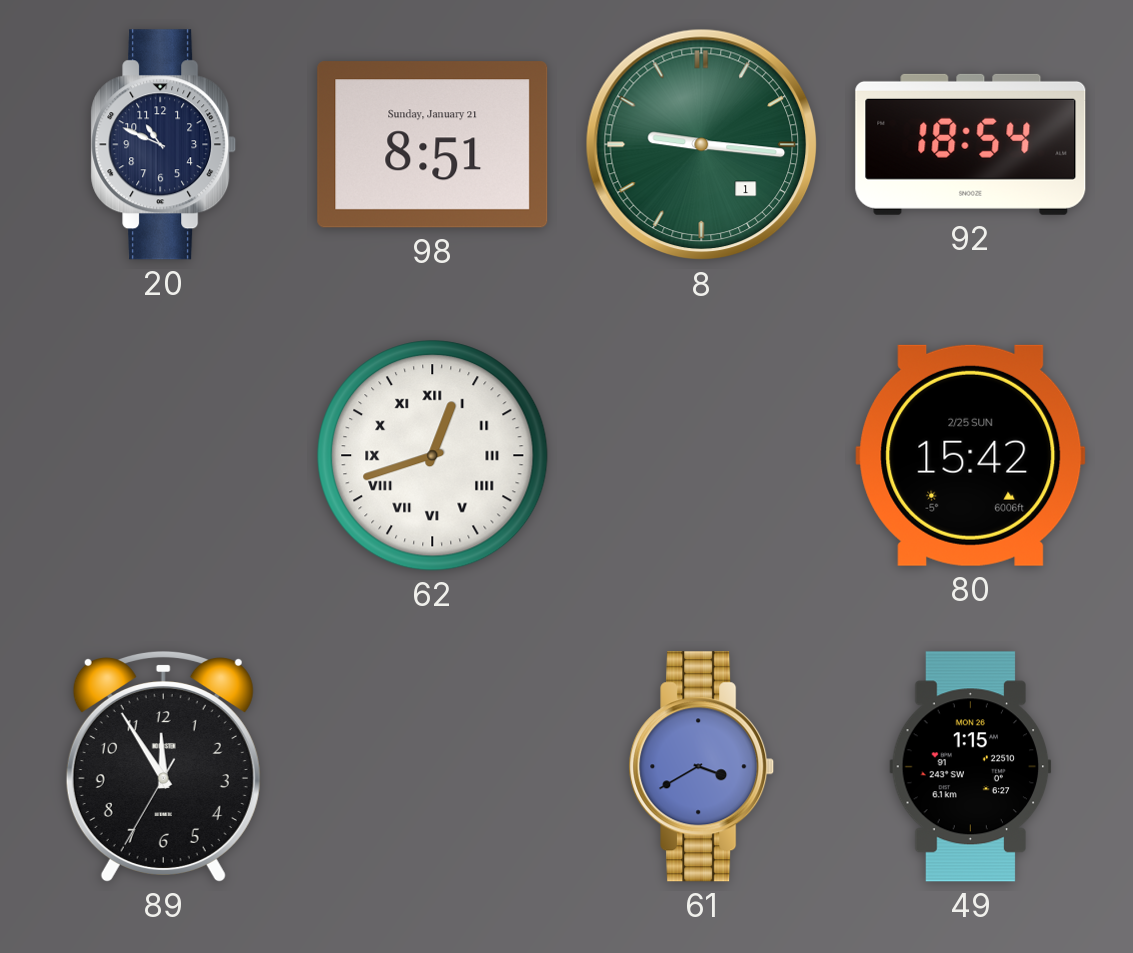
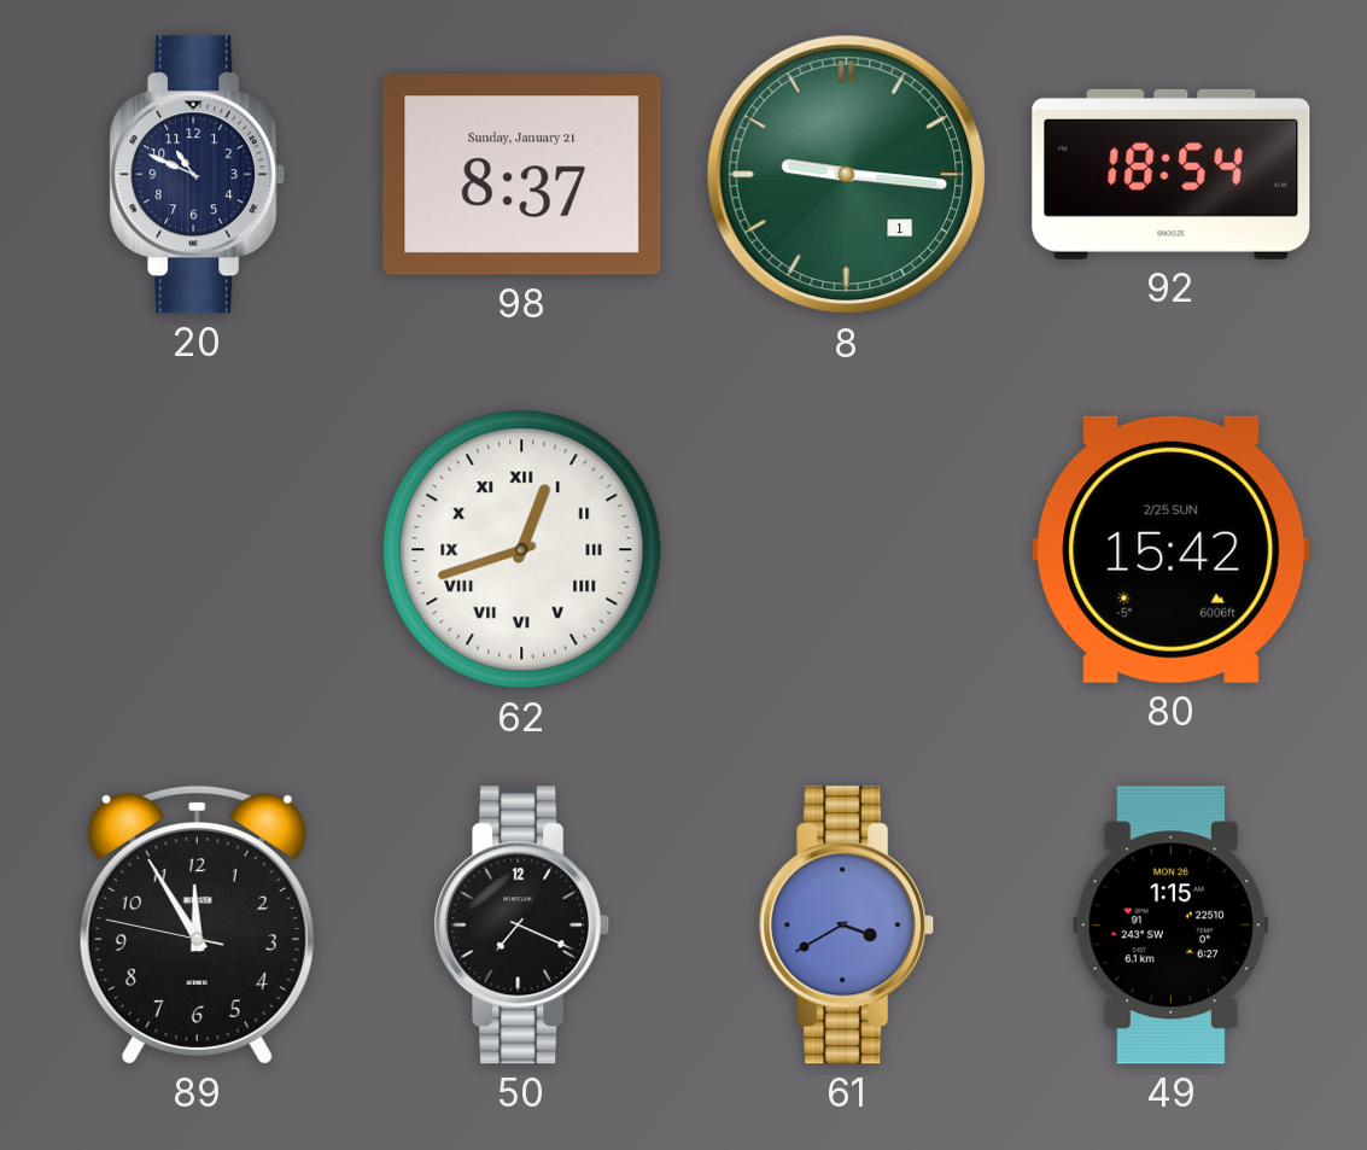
98: 8:51 -> 8:37 (522, 175)
89: 11:54:35 -> 11:54:47 (197, 926)
50: none -> 7:19 (522, 926)
